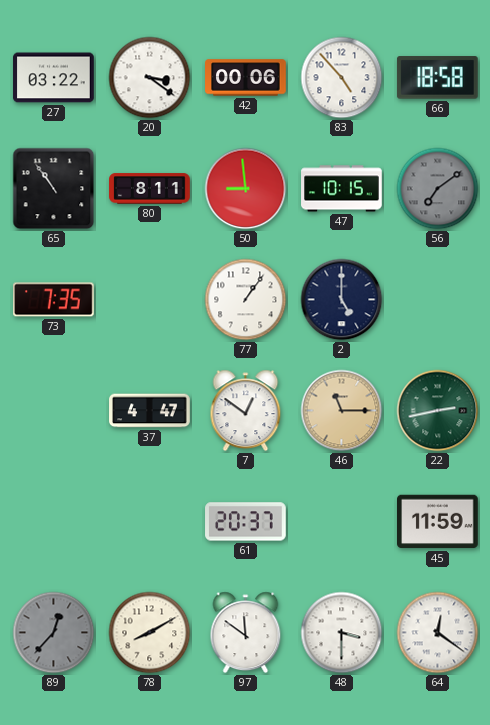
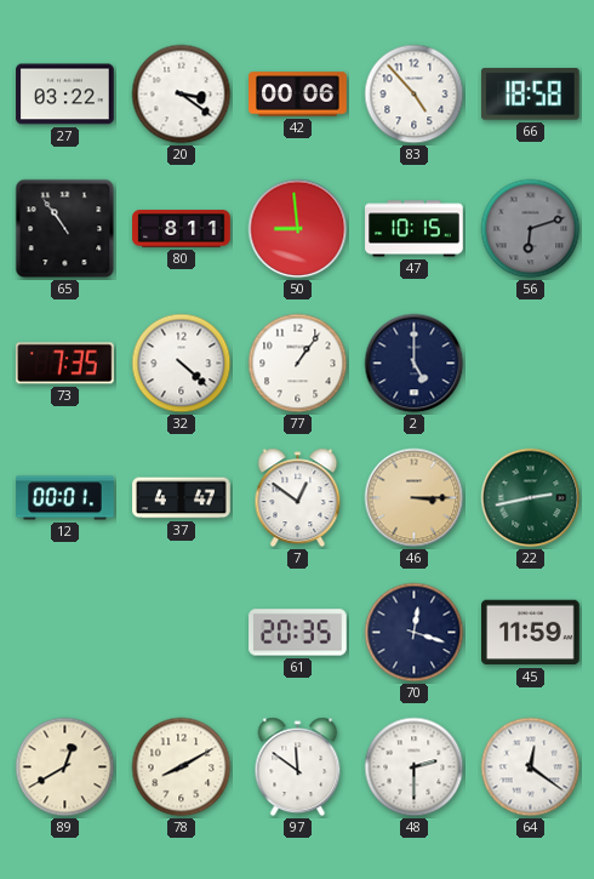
56: 7:09 -> 6:12 (531, 229)
32: none -> 4:22 (182, 364)
12: none -> 00:01 (65, 498)
46: 11:15 -> 3:15 (415, 498)
61: 20:37 -> 20:35 (298, 633)
70: none -> 12:18 (415, 633)
89: 12:37 -> 12:40 (65, 767)
89 dial: grey -> cream (65, 767)
48: 3:30 -> 2:30 (415, 767)
